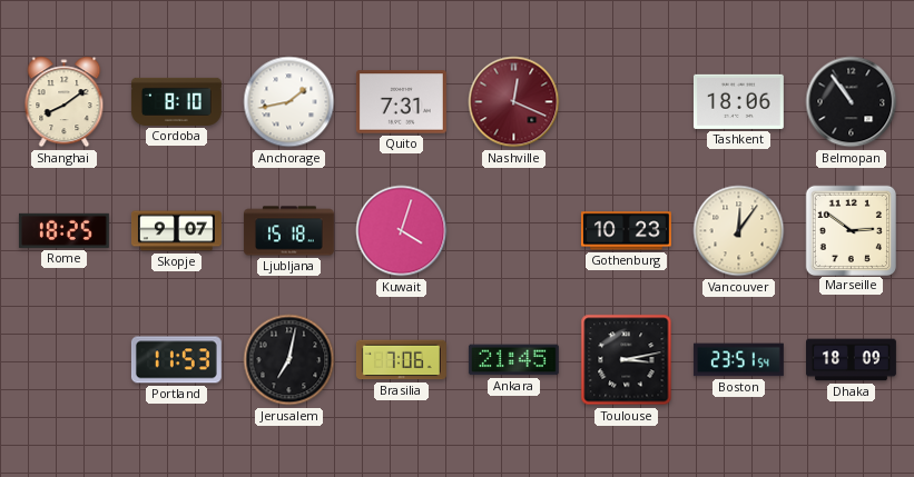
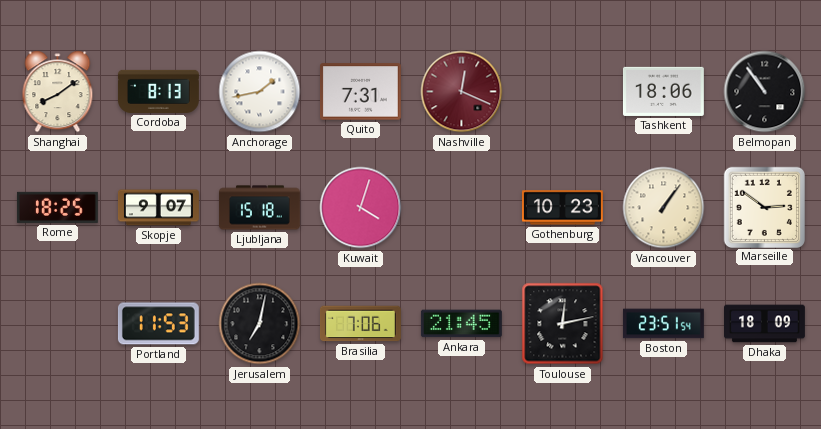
Cordoba: 8:10 -> 8:13 (158, 91)
Vancouver: 12:06 -> 1:06 (664, 208)
Toulouse: 3:13 -> 12:13 (563, 324)
